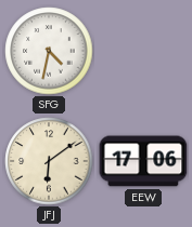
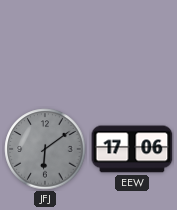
SFG: 4:32 -> none (49, 51)
JFJ dial: cream -> grey (45, 149)
